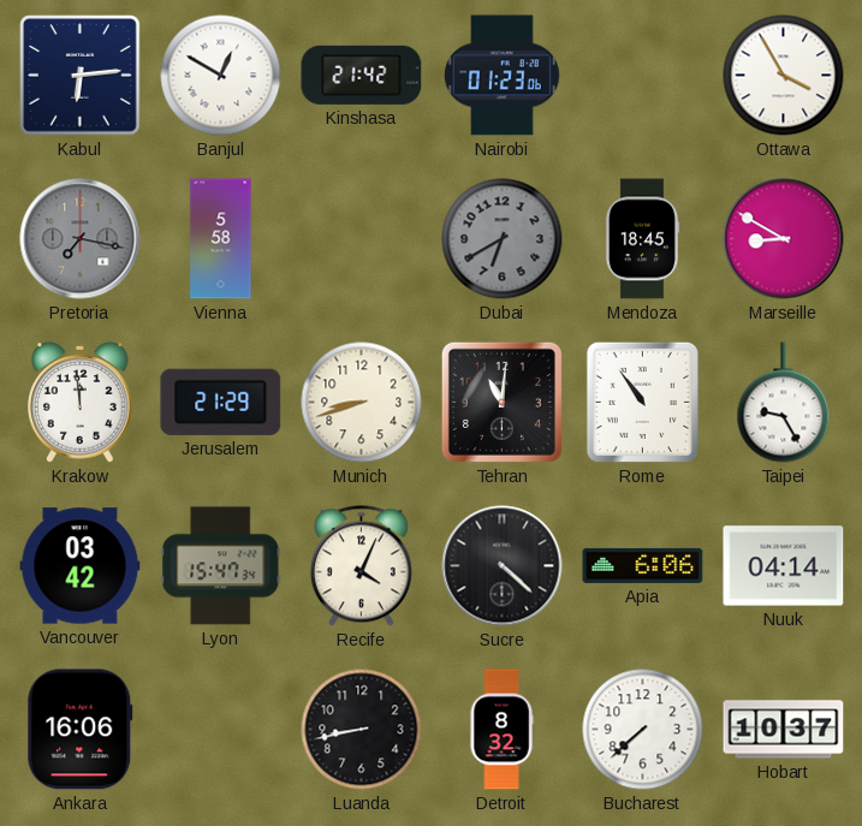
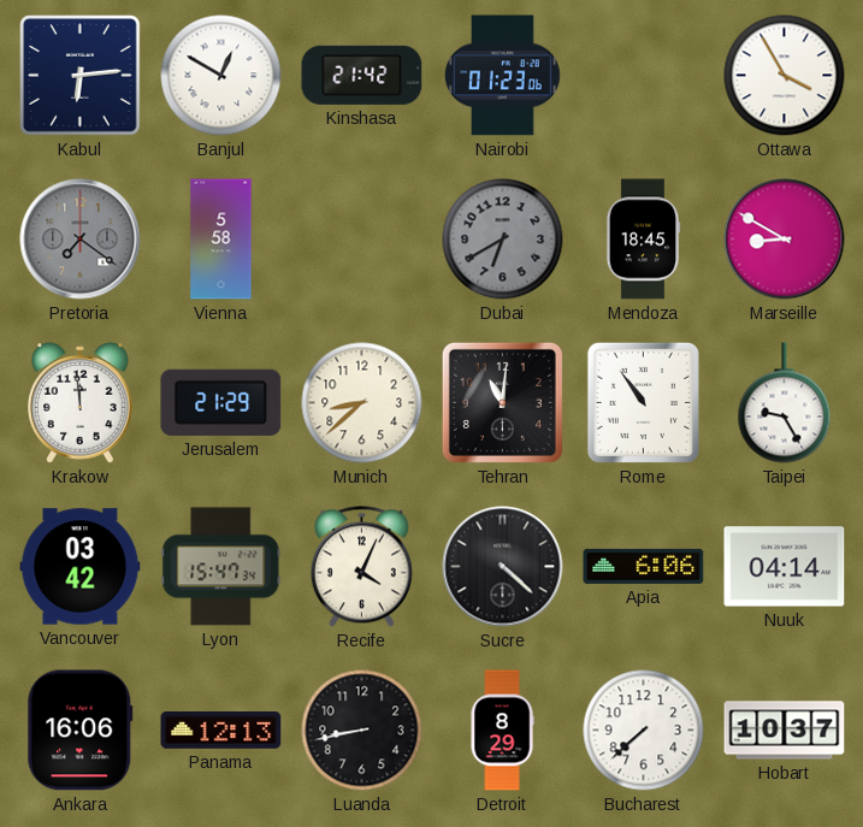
Pretoria: 7:17 -> 7:21 (81, 240)
Munich: 8:42 -> 8:38 (362, 403)
Panama: none -> 12:13 (221, 731)
Detroit: 8:32 -> 8:29 (502, 731)
